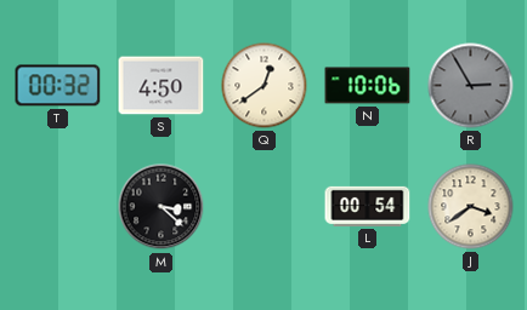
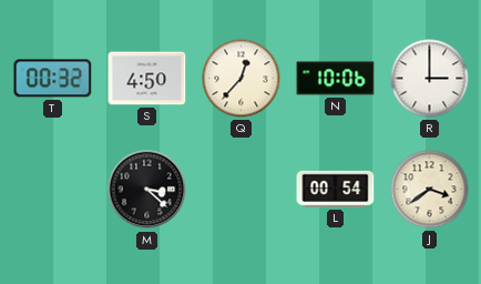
Q: 12:39 -> 12:37 (242, 79)
R: 2:55 -> 3:00 (430, 79)
R dial: grey -> white (430, 79)
